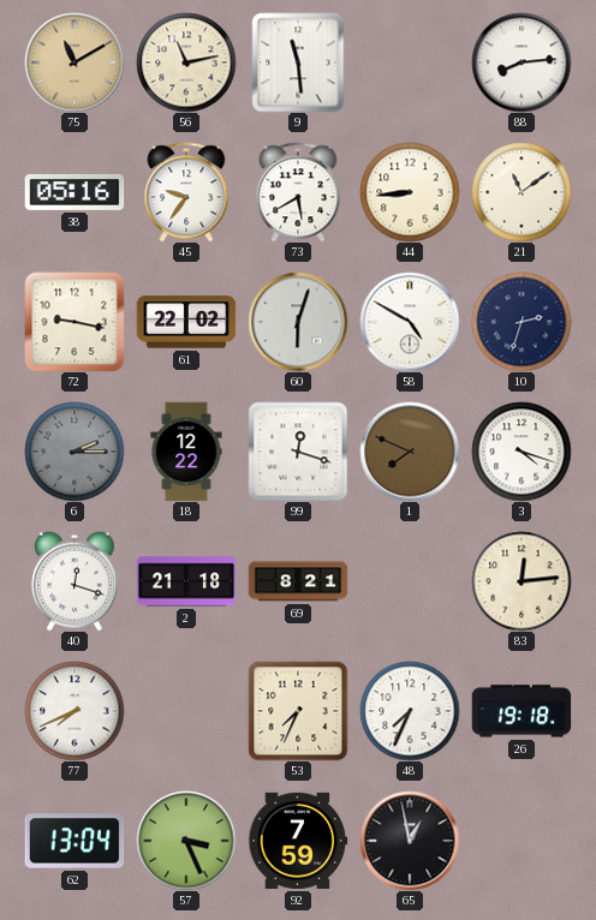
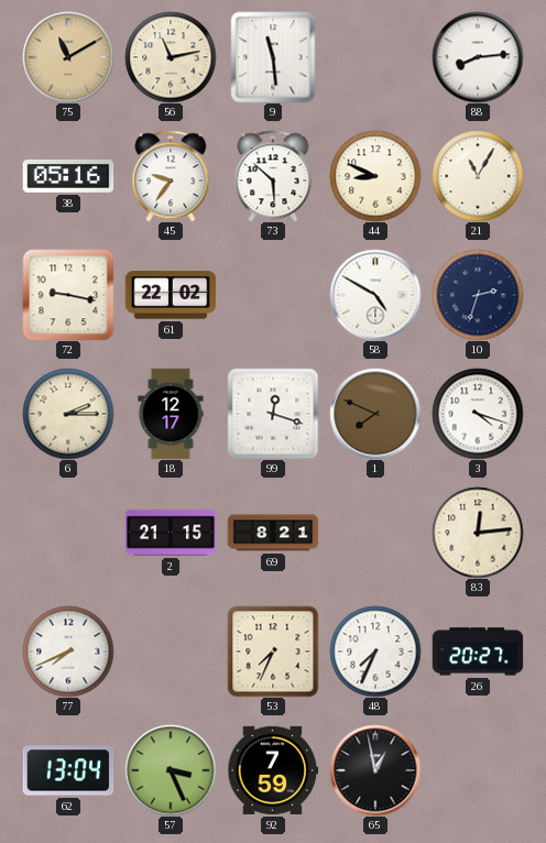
73: 5:40 -> 5:52 (273, 176)
44: 8:44 -> 8:49 (375, 176)
21: 11:09 -> 11:05 (478, 176)
60: 6:03 -> none (298, 322)
6 dial: grey -> cream (68, 414)
18: 12:22 -> 12:17 (171, 414)
40: 12:18 -> none (74, 581)
2: 21:18 -> 21:15 (171, 533)
26: 19:18 -> 20:27 (478, 652)
